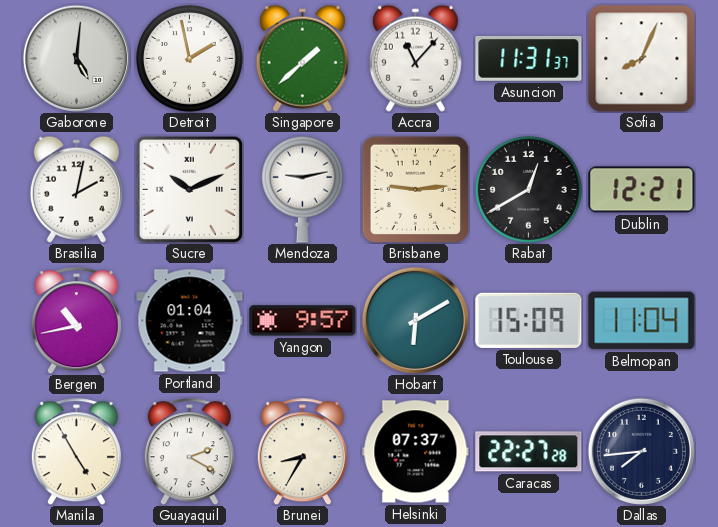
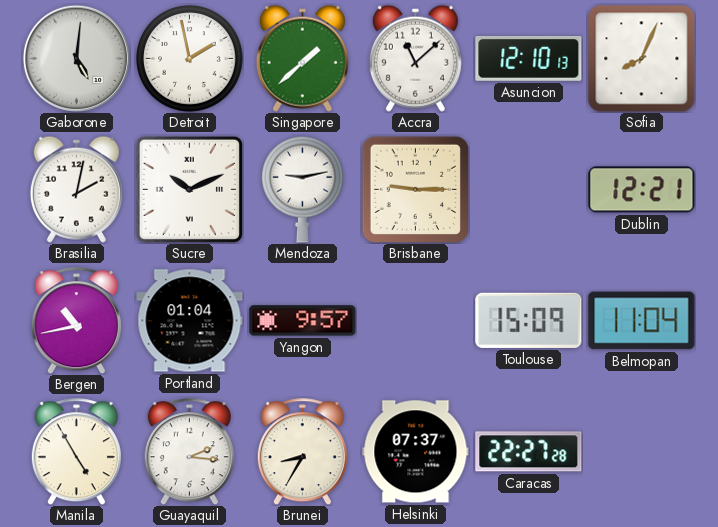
Accra: 11:07 -> 11:08 (415, 58)
Asuncion: 11:31 -> 12:10 (529, 59)
Brisbane: 9:14 -> 9:15 (415, 189)
Rabat: 12:40 -> none (529, 190)
Hobart: 6:10 -> none (415, 320)
Guayaquil: 2:20 -> 2:16 (189, 452)
Dallas: 7:44 -> none (641, 451)
